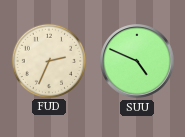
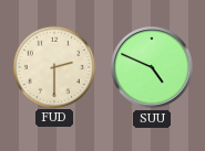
FUD: 2:34 -> 2:30 (53, 66)
